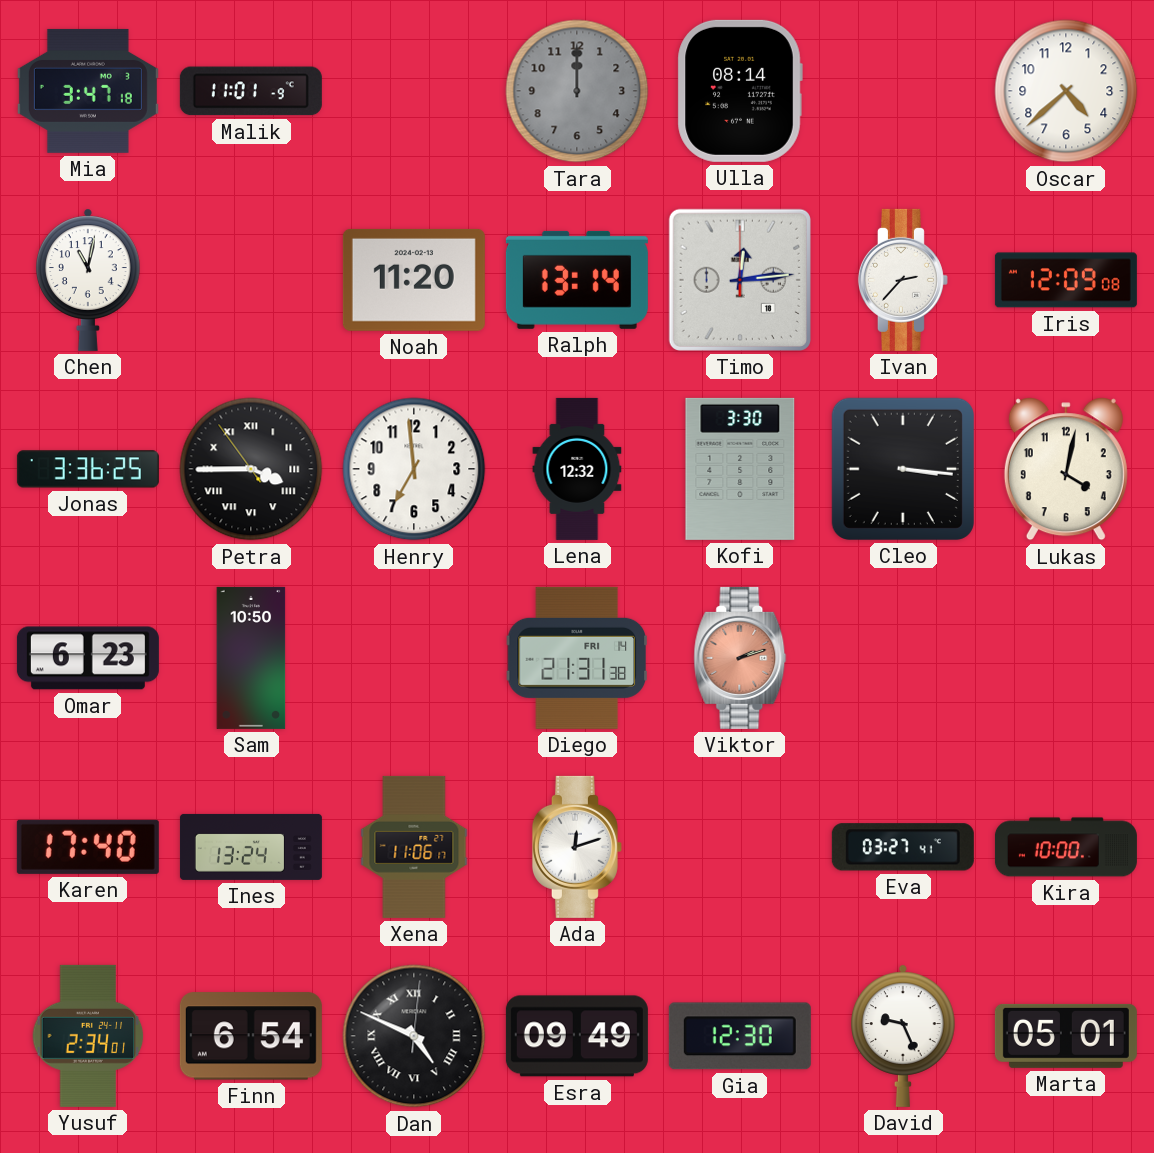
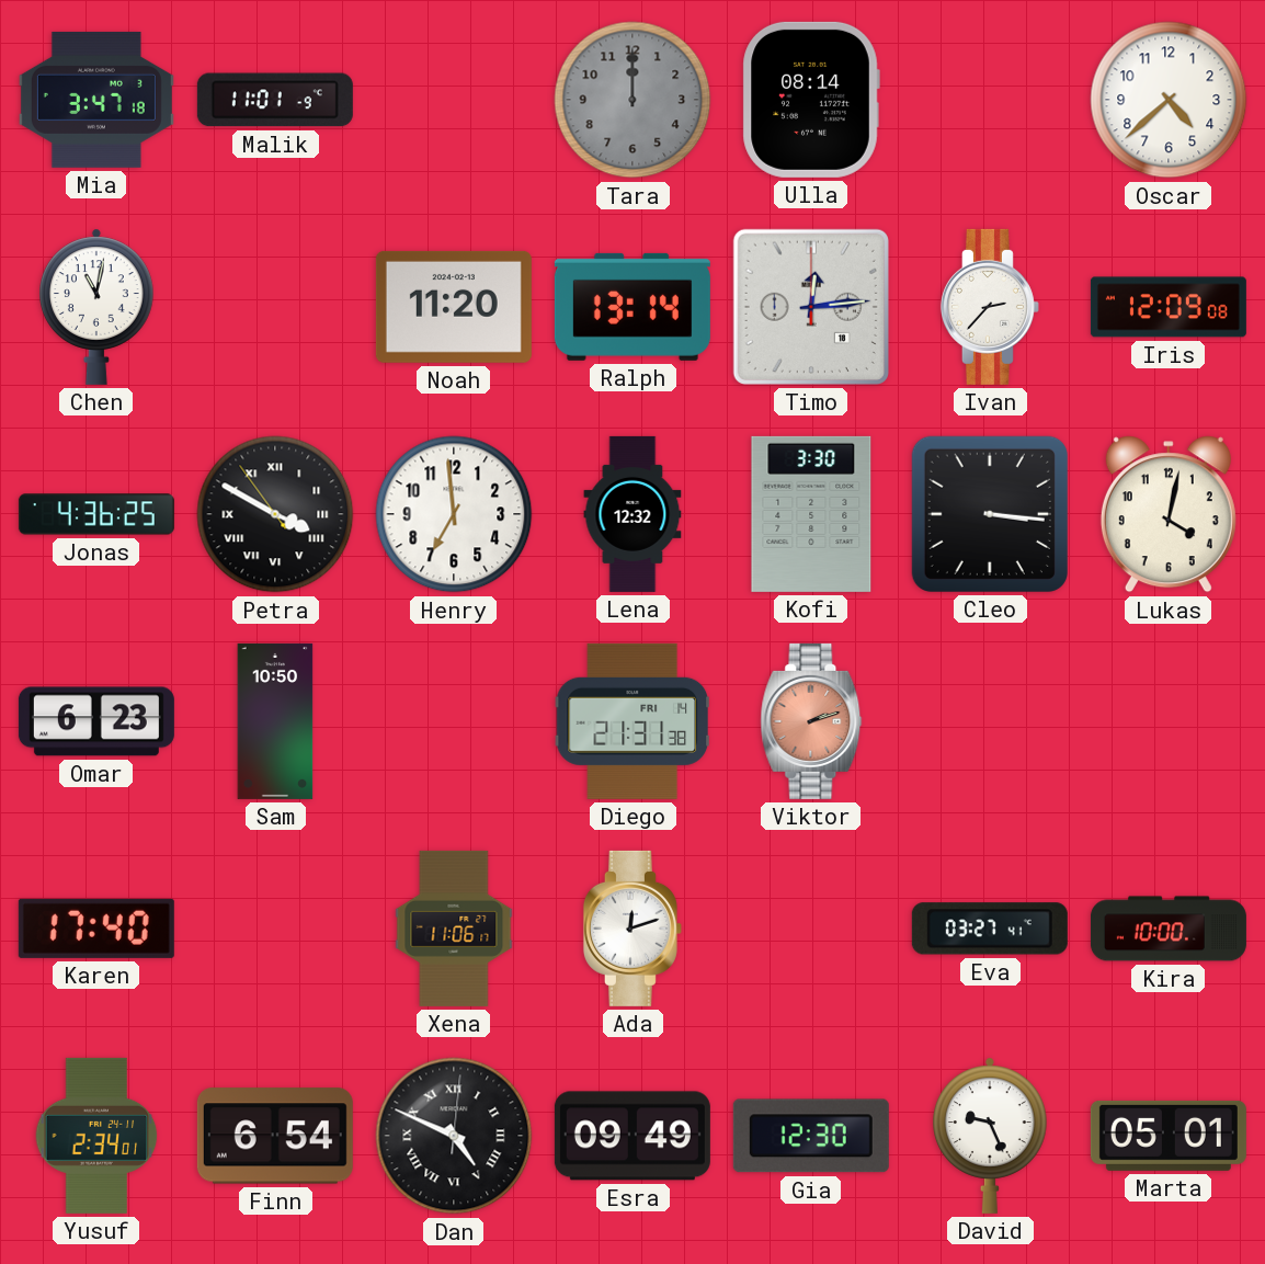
Jonas: 3:36 -> 4:36 (96, 514)
Petra: 3:44 -> 3:49 (275, 514)
Ines: 13:24 -> none (251, 847)
